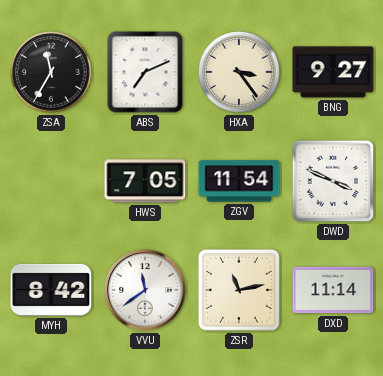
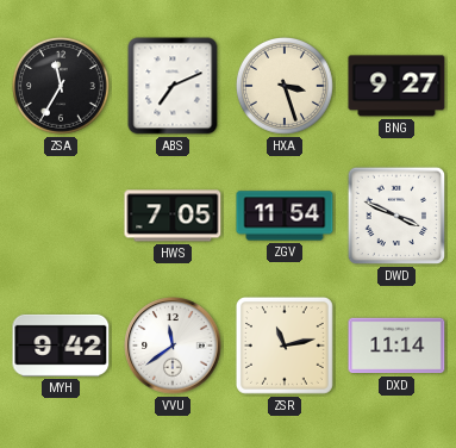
HXA: 3:24 -> 3:27 (285, 86)
MYH: 8:42 -> 9:42 (61, 346)
